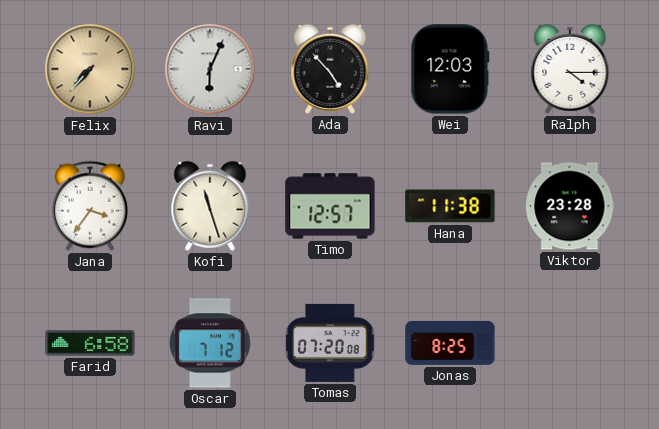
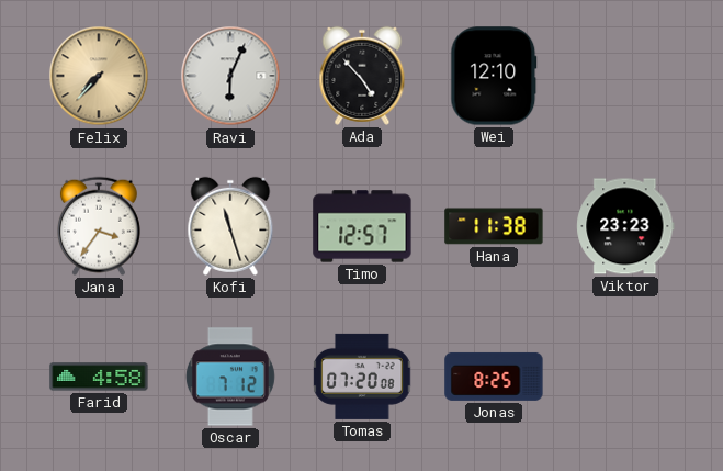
Wei: 12:03 -> 12:10 (494, 76)
Ralph: 4:15 -> none (570, 69)
Viktor: 23:28 -> 23:23 (625, 226)
Farid: 6:58 -> 4:58 (99, 377)
